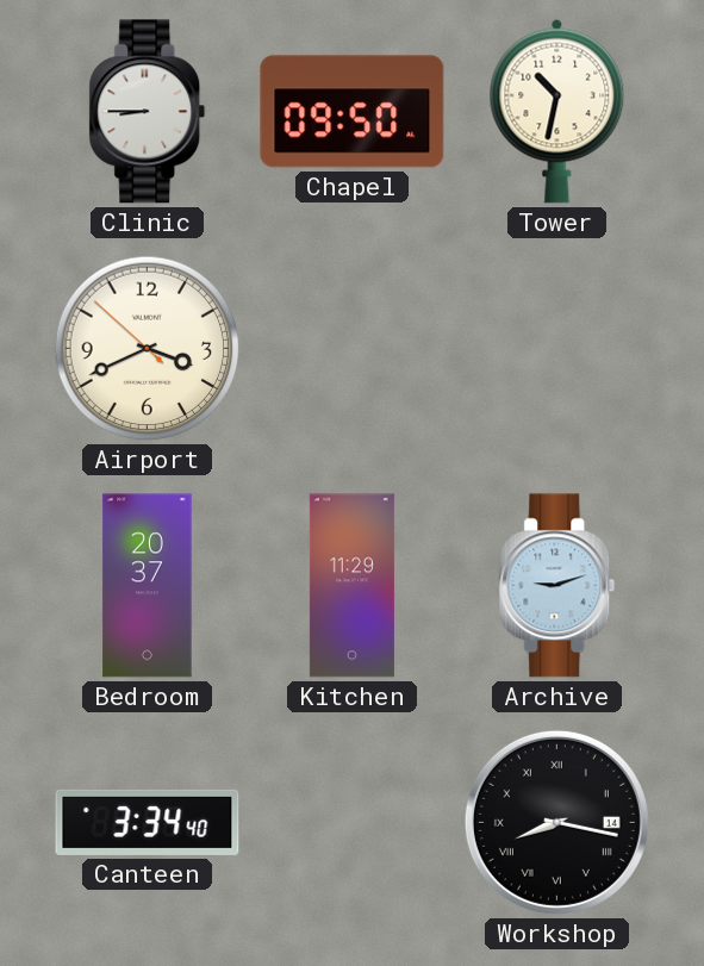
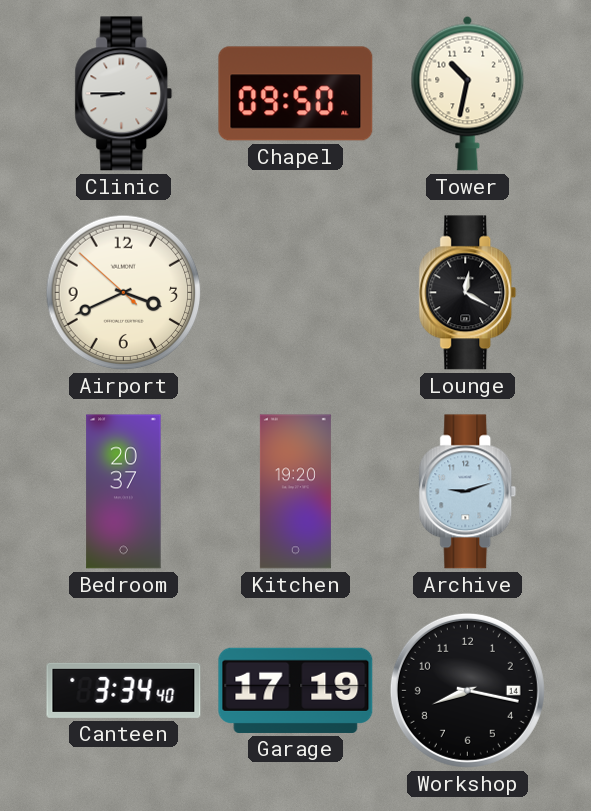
Lounge: none -> 12:20 (468, 293)
Kitchen: 11:29 -> 19:20 (295, 492)
Garage: none -> 17:19 (296, 690)
Workshop numerals: Roman -> Arabic (467, 690)
